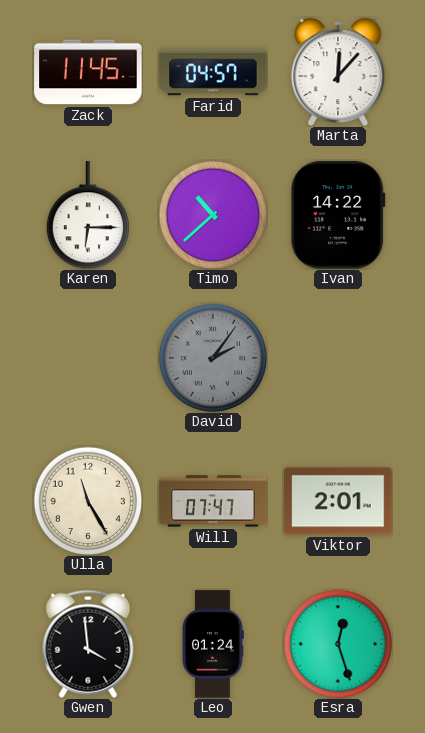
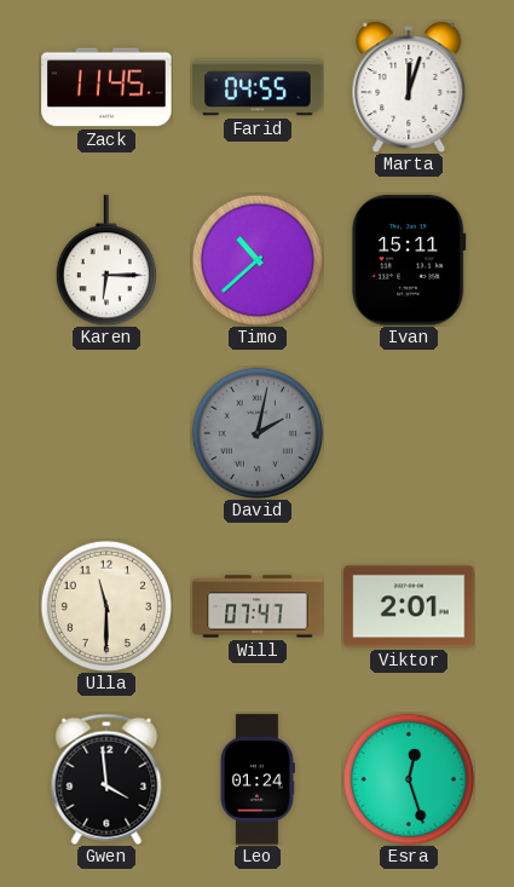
Farid: 04:57 -> 04:55 (258, 87)
Marta: 12:07 -> 12:03 (409, 87)
Ivan: 14:22 -> 15:11 (409, 260)
David: 2:06 -> 2:02 (256, 432)
Ulla: 11:25 -> 11:30 (105, 605)
